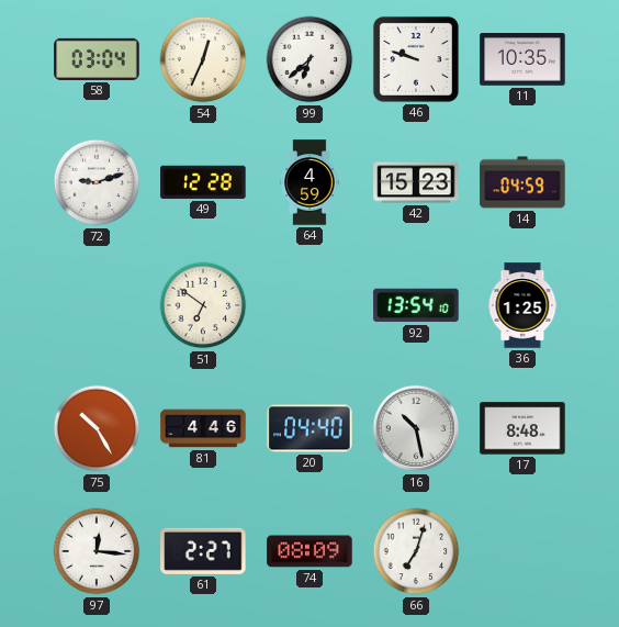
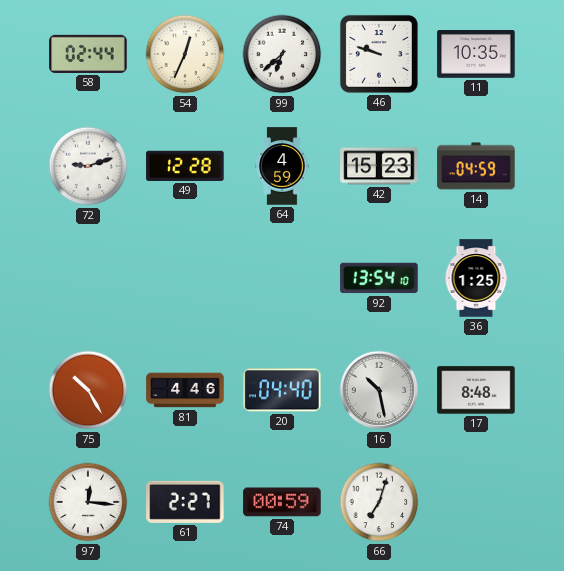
58: 03:04 -> 02:44 (88, 54)
51: 6:51 -> none (203, 305)
74: 08:09 -> 00:59 (282, 502)
